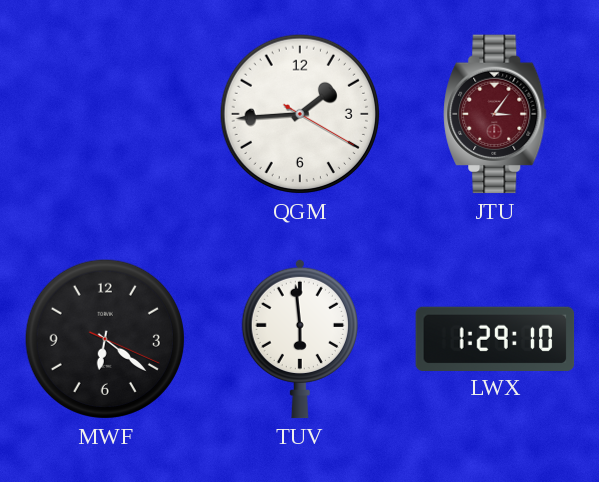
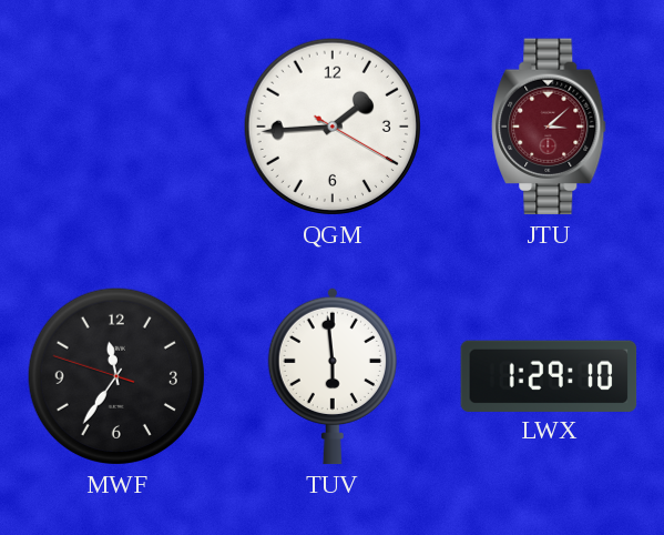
JTU: 3:06 -> 3:08 (549, 127)
MWF: 6:21 -> 11:35 (116, 376)
